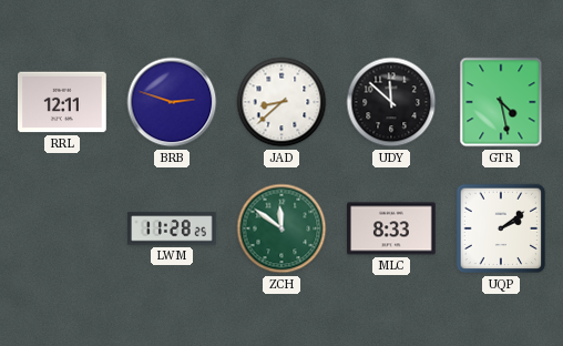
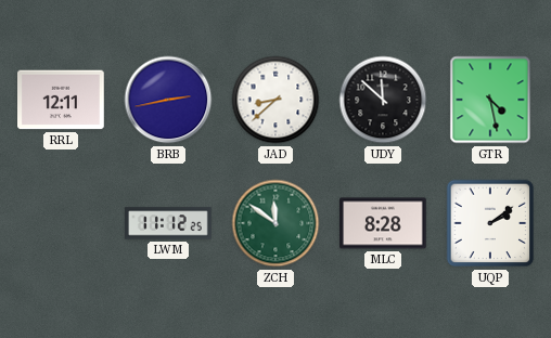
BRB: 2:48 -> 2:43 (168, 100)
LWM: 11:28 -> 11:12 (169, 223)
MLC: 8:33 -> 8:28 (383, 223)
